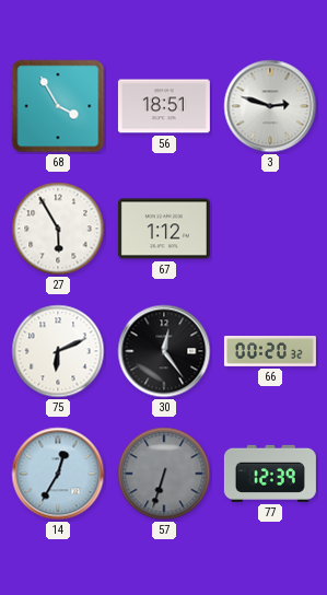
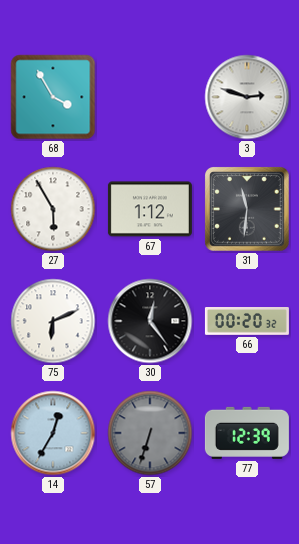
56: 18:51 -> none (164, 106)
31: none -> 11:31 (248, 210)
